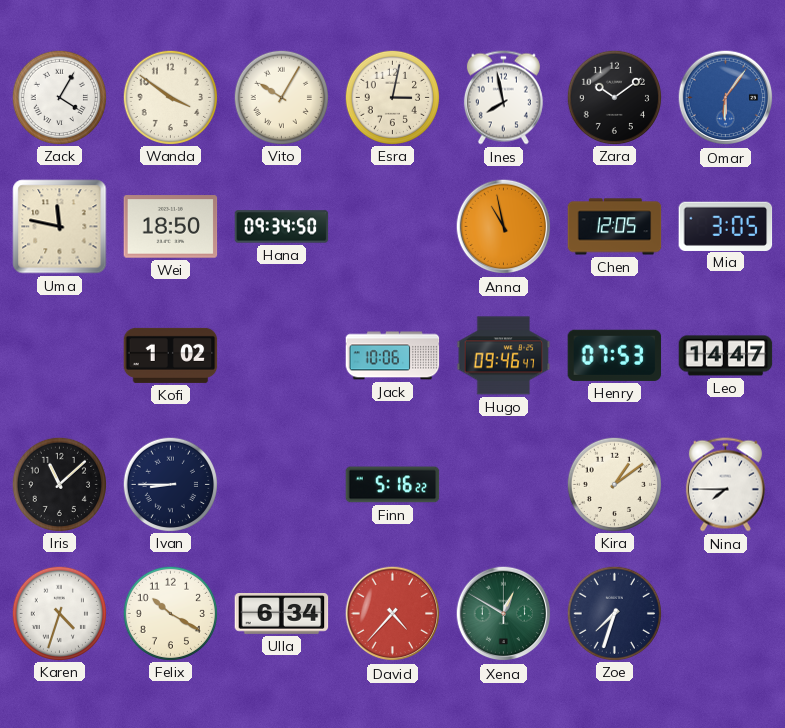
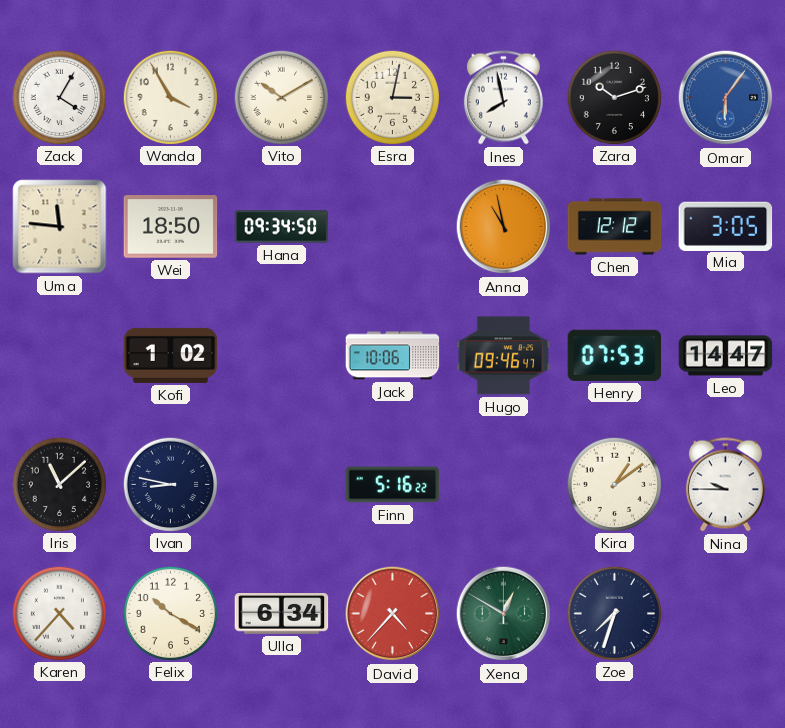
Wanda: 3:51 -> 3:55 (170, 97)
Vito: 10:05 -> 10:10 (281, 97)
Zara: 10:09 -> 10:12 (614, 97)
Uma: 11:47 -> 11:46 (60, 227)
Chen: 12:05 -> 12:12 (615, 227)
Ivan: 8:45 -> 8:47 (170, 484)
Nina: 7:45 -> 9:45 (725, 485)
Karen: 4:33 -> 4:37 (59, 613)
